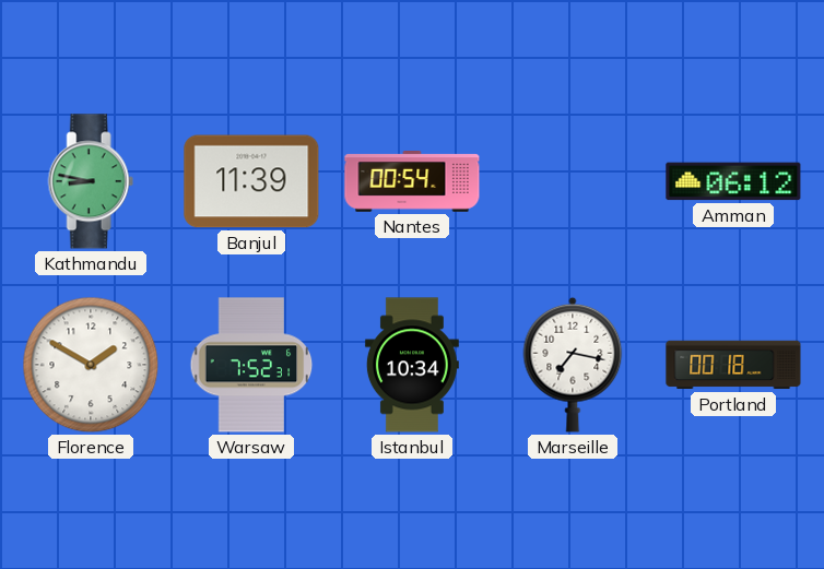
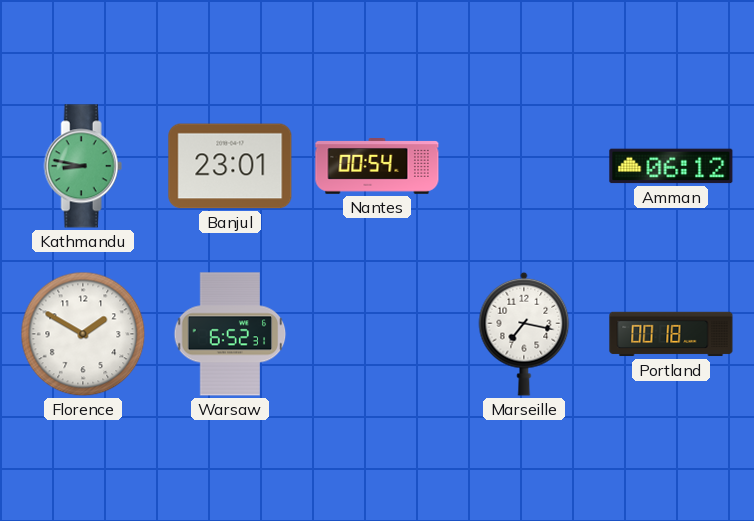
Banjul: 11:39 -> 23:01 (230, 166)
Warsaw: 7:52 -> 6:52 (230, 334)
Istanbul: 10:34 -> none (412, 365)
